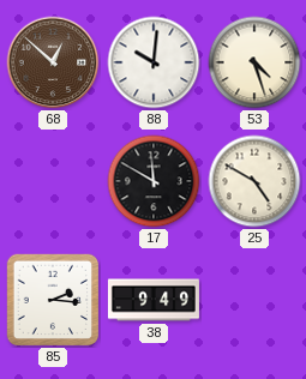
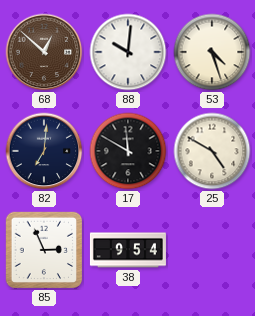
82: none -> 7:01 (44, 151)
85: 2:16 -> 2:56 (44, 250)
38: 9:49 -> 9:54 (128, 250)
